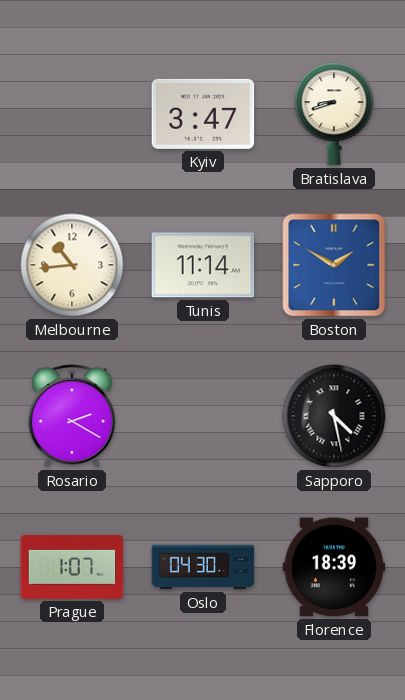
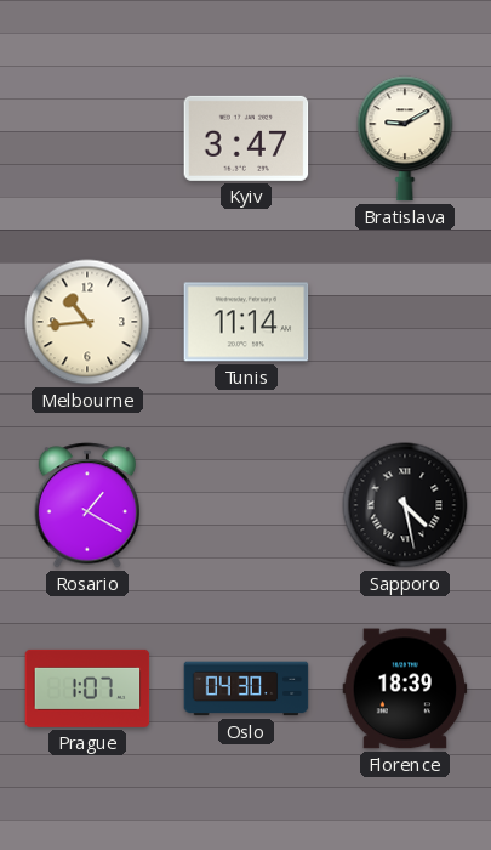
Bratislava: 8:42 -> 9:10 (405, 138)
Boston: 1:50 -> none (334, 265)
Rosario: 2:20 -> 1:20 (87, 505)
